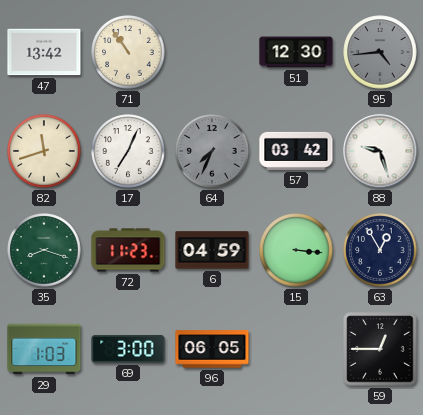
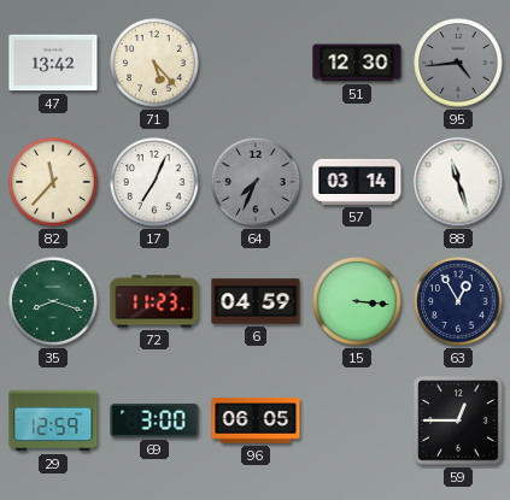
71: 10:54 -> 5:23 (154, 63)
82: 11:42 -> 11:37 (53, 182)
57: 03:42 -> 03:14 (357, 182)
88: 9:27 -> 11:27 (458, 182)
29: 1:03 -> 12:59 (53, 420)
